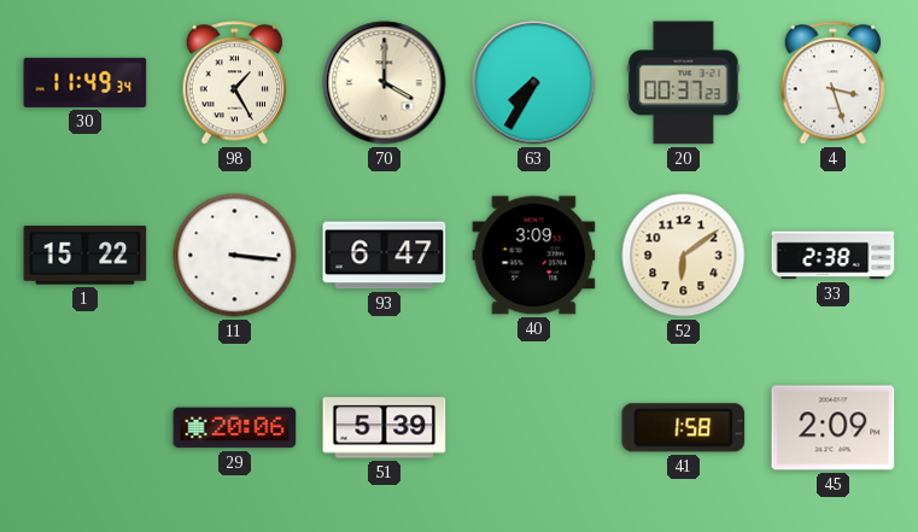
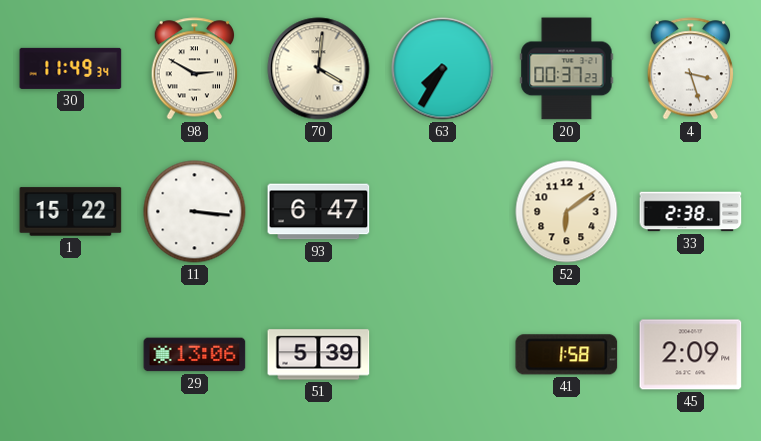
98: 1:25 -> 2:50 (195, 69)
70: 4:00 -> 4:01 (319, 69)
40: 3:09 -> none (534, 256)
29: 20:06 -> 13:06 (195, 355)
